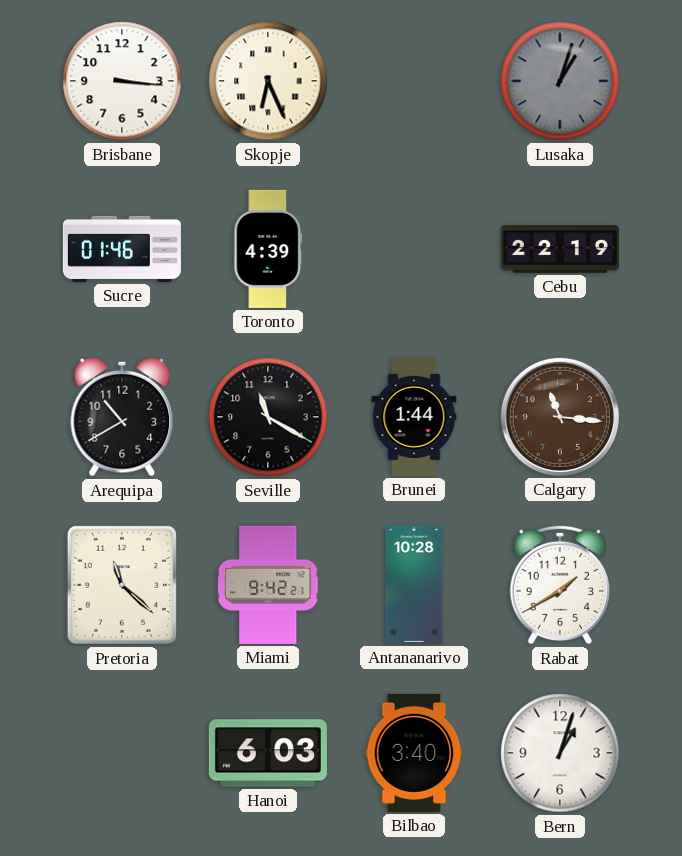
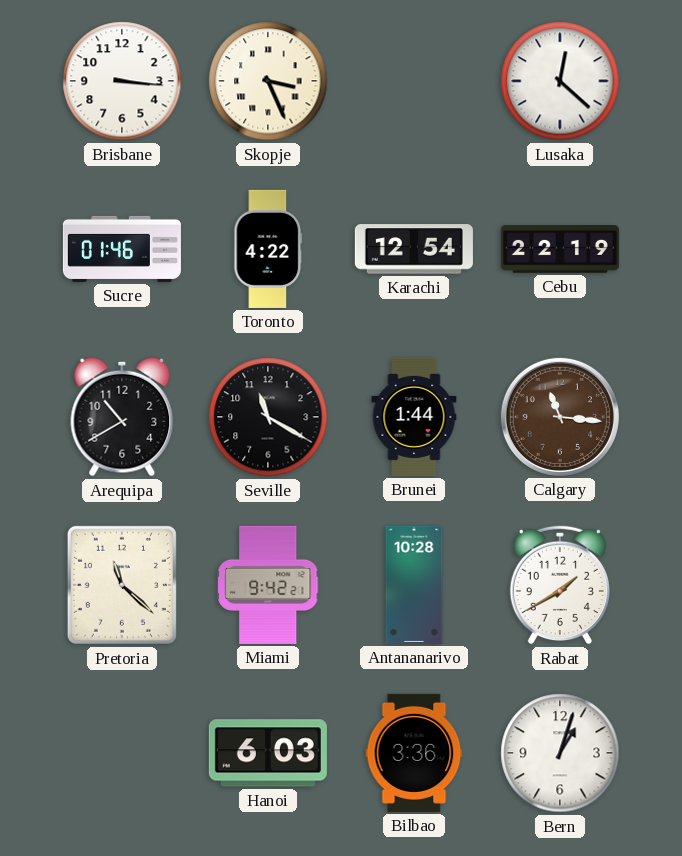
Skopje: 6:26 -> 3:26 (268, 81)
Lusaka: 1:03 -> 12:22 (560, 81)
Lusaka dial: grey -> white (560, 81)
Toronto: 4:39 -> 4:22 (268, 249)
Karachi: none -> 12:54 (414, 249)
Bilbao: 3:40 -> 3:36 (414, 753)
